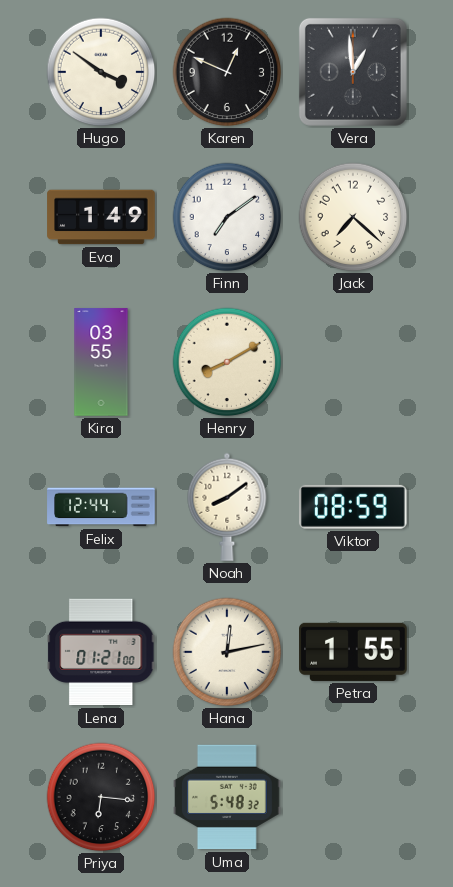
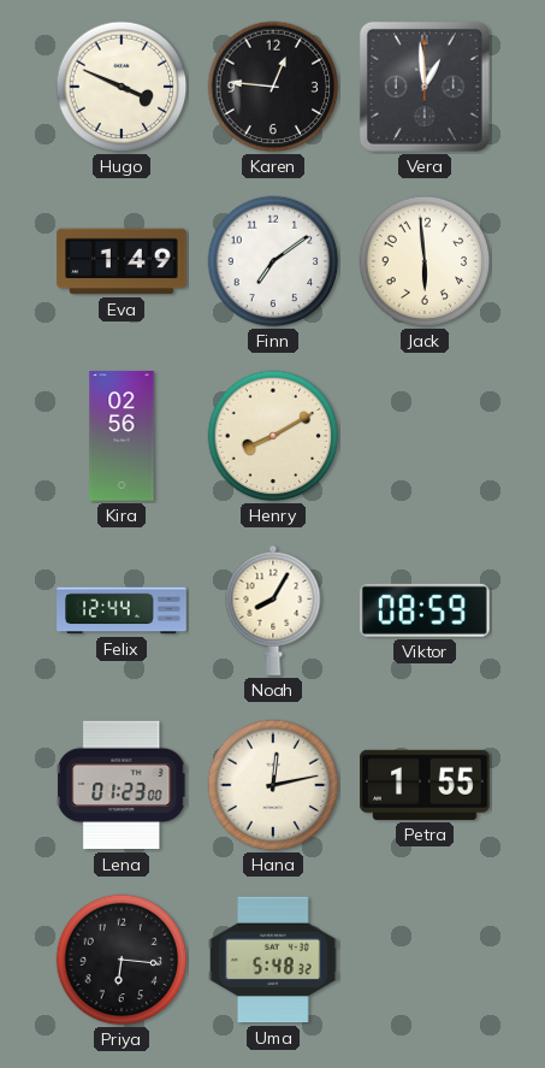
Hugo: 3:51 -> 3:49 (122, 87)
Karen: 12:49 -> 12:46 (273, 87)
Jack: 7:22 -> 5:59 (425, 261)
Kira: 03:55 -> 02:56 (122, 436)
Noah: 8:09 -> 8:05 (273, 610)
Lena: 01:21 -> 01:23 (122, 785)
